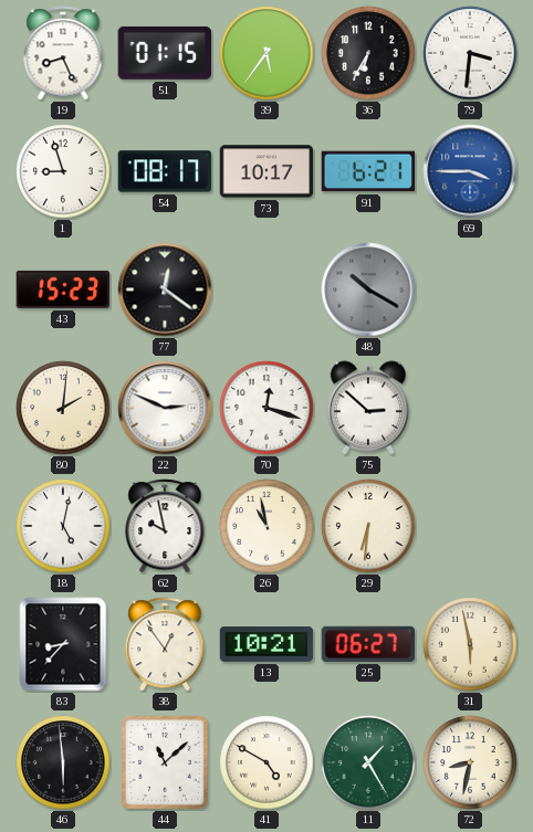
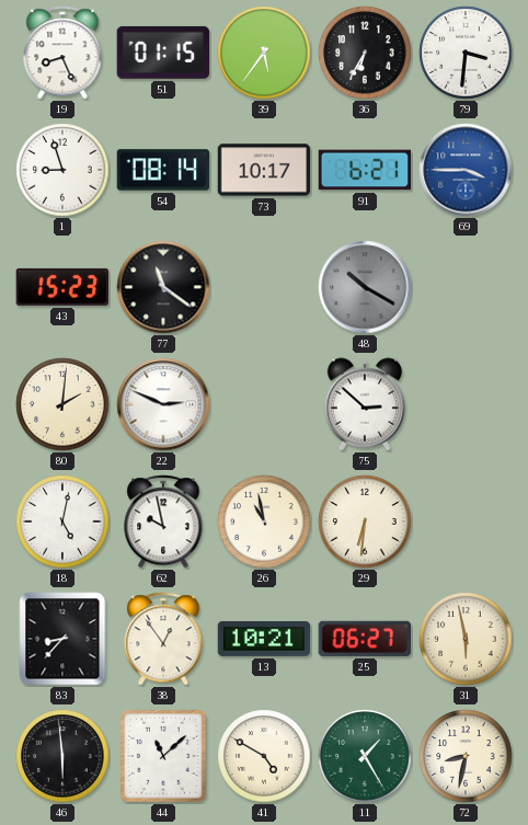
54: 08:17 -> 08:14 (163, 170)
77: 12:21 -> 11:21 (163, 287)
70: 12:18 -> none (266, 408)
